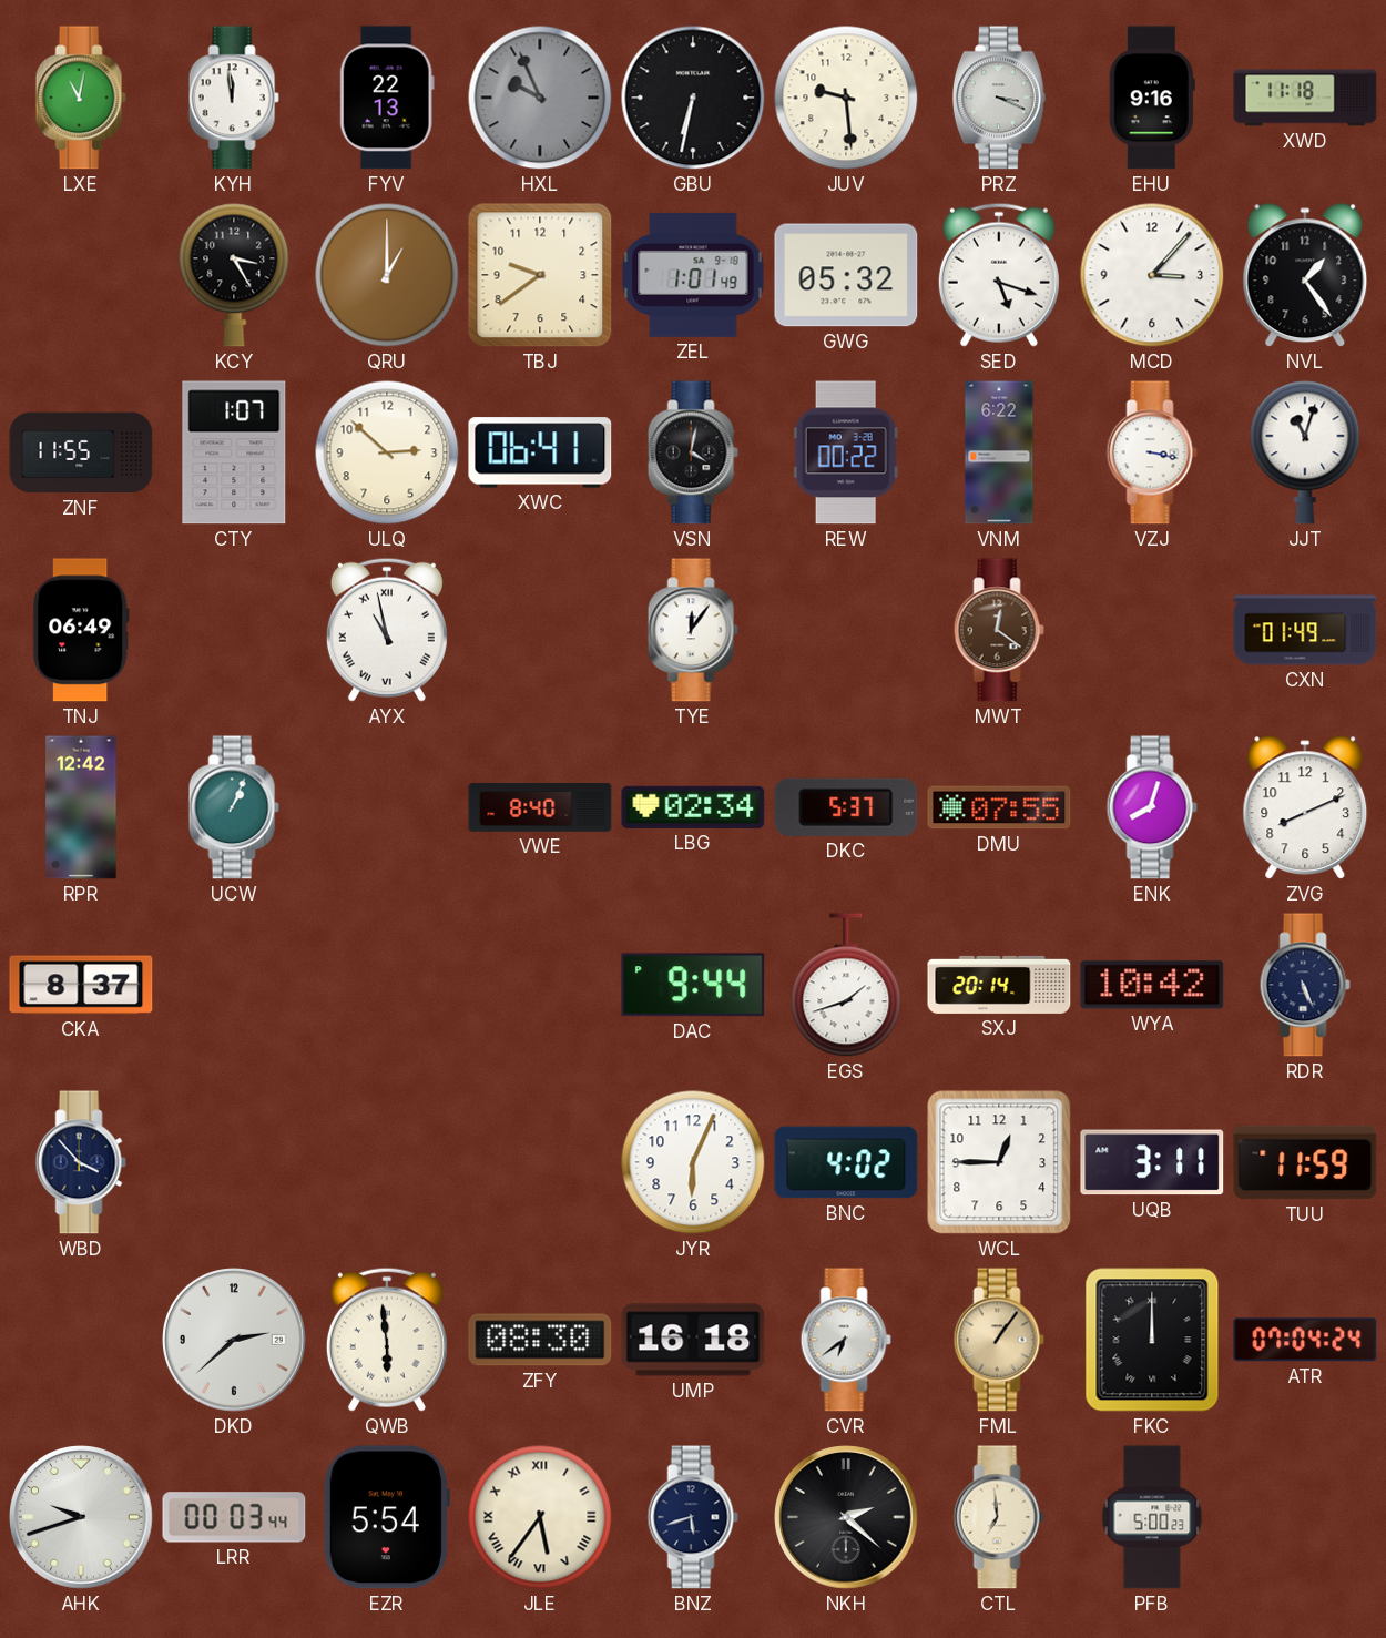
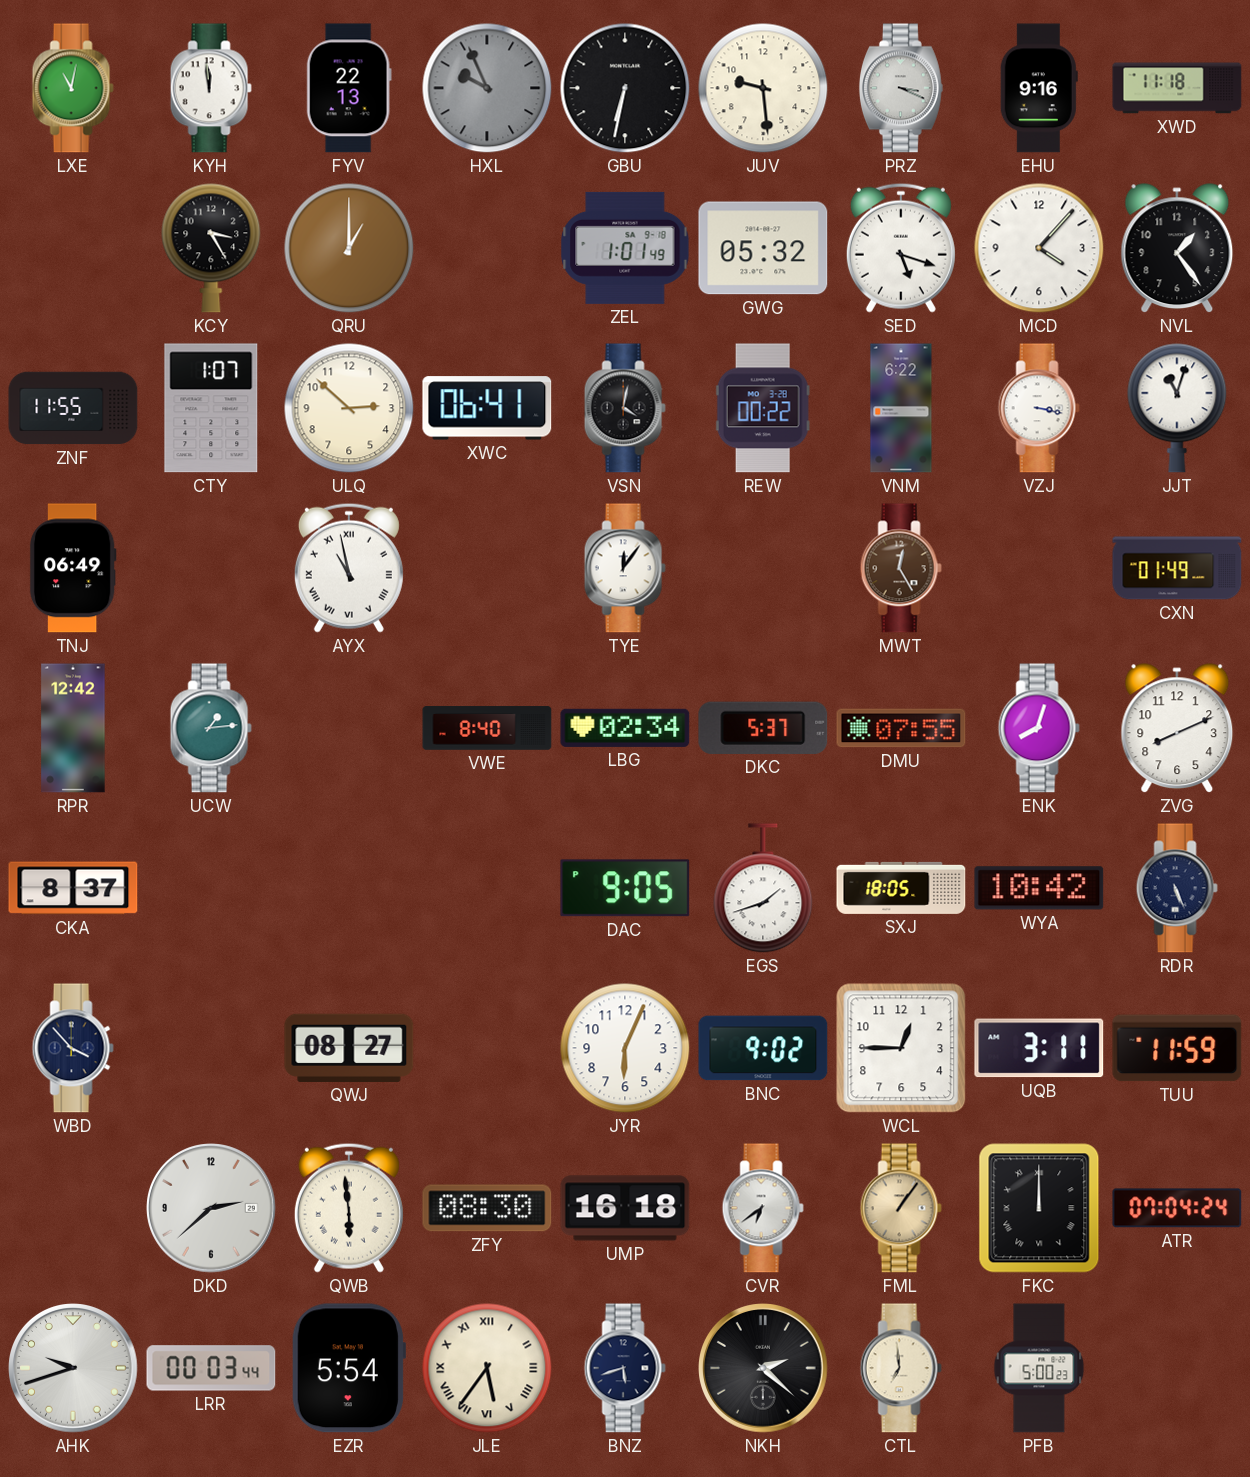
TBJ: 9:39 -> none (540, 275)
MCD: 3:07 -> 4:07 (1039, 248)
MWT: 12:21 -> 12:25 (901, 568)
UCW: 1:04 -> 1:14 (211, 728)
DAC: 9:44 -> 9:05 (625, 888)
SXJ: 20:14 -> 18:05 (901, 888)
QWJ: none -> 08:27 (349, 1048)
BNC: 4:02 -> 9:02 (763, 1048)
